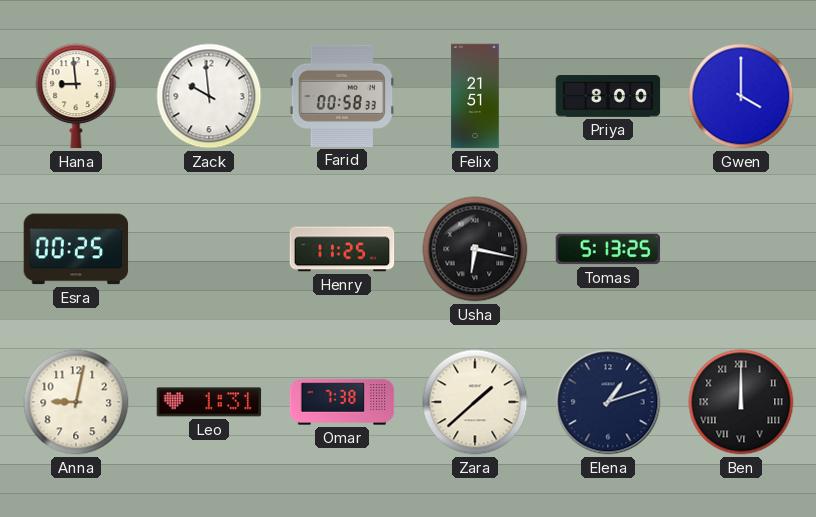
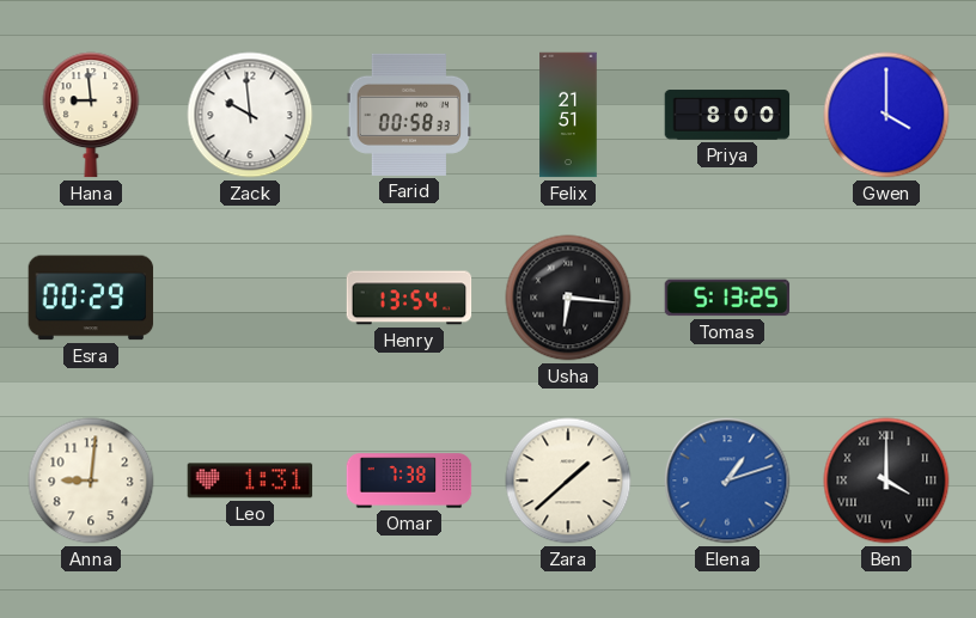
Esra: 00:25 -> 00:29 (91, 298)
Henry: 11:25 -> 13:54 (409, 298)
Usha: 6:17 -> 6:16 (568, 298)
Anna: 9:02 -> 9:01 (91, 481)
Elena dial: navy -> blue (727, 481)
Ben: 12:00 -> 4:00 (886, 481)
